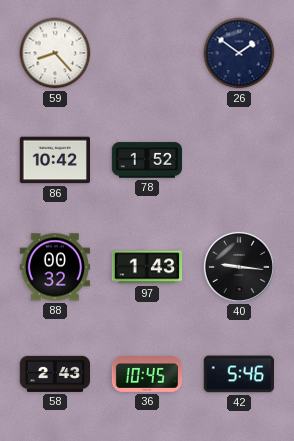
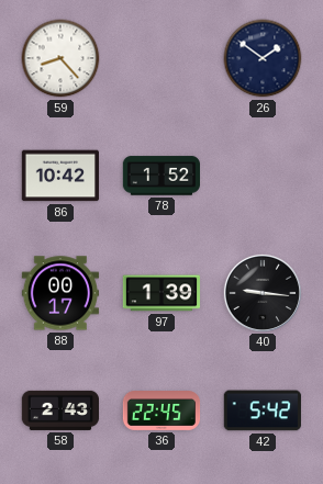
88: 00:32 -> 00:17 (59, 293)
97: 1:43 -> 1:39 (161, 293)
36: 10:45 -> 22:45 (161, 412)
42: 5:46 -> 5:42 (263, 410)
